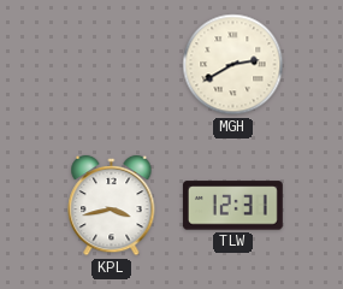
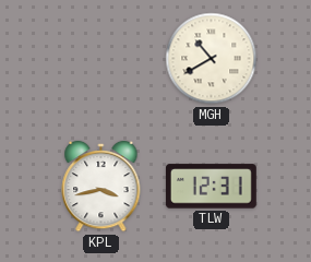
MGH: 2:40 -> 10:40 (212, 59)
